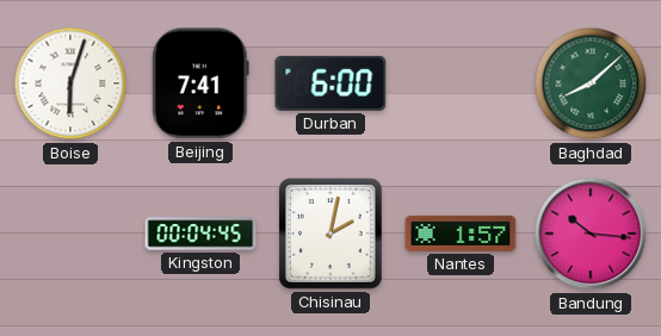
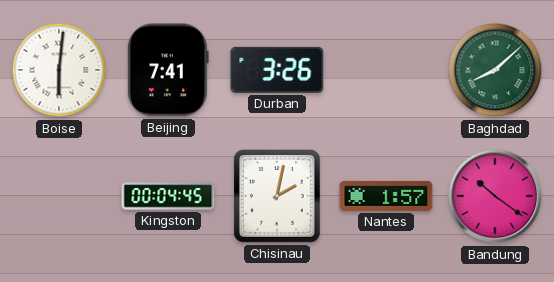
Boise: 6:03 -> 6:01 (59, 70)
Durban: 6:00 -> 3:26 (277, 70)
Bandung: 10:16 -> 10:21 (495, 196)
